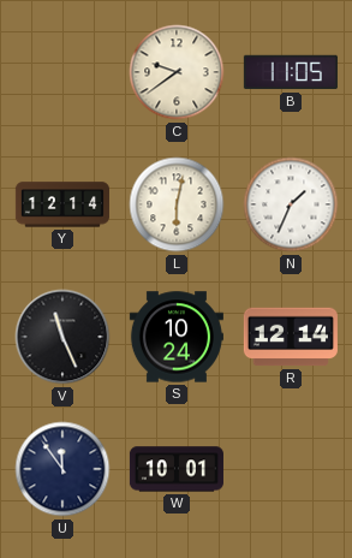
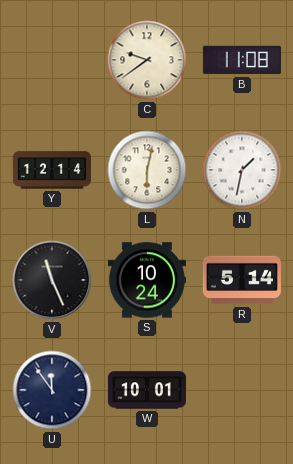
B: 11:05 -> 11:08 (242, 60)
N: 1:34 -> 1:32 (242, 170)
R: 12:14 -> 5:14 (242, 280)
